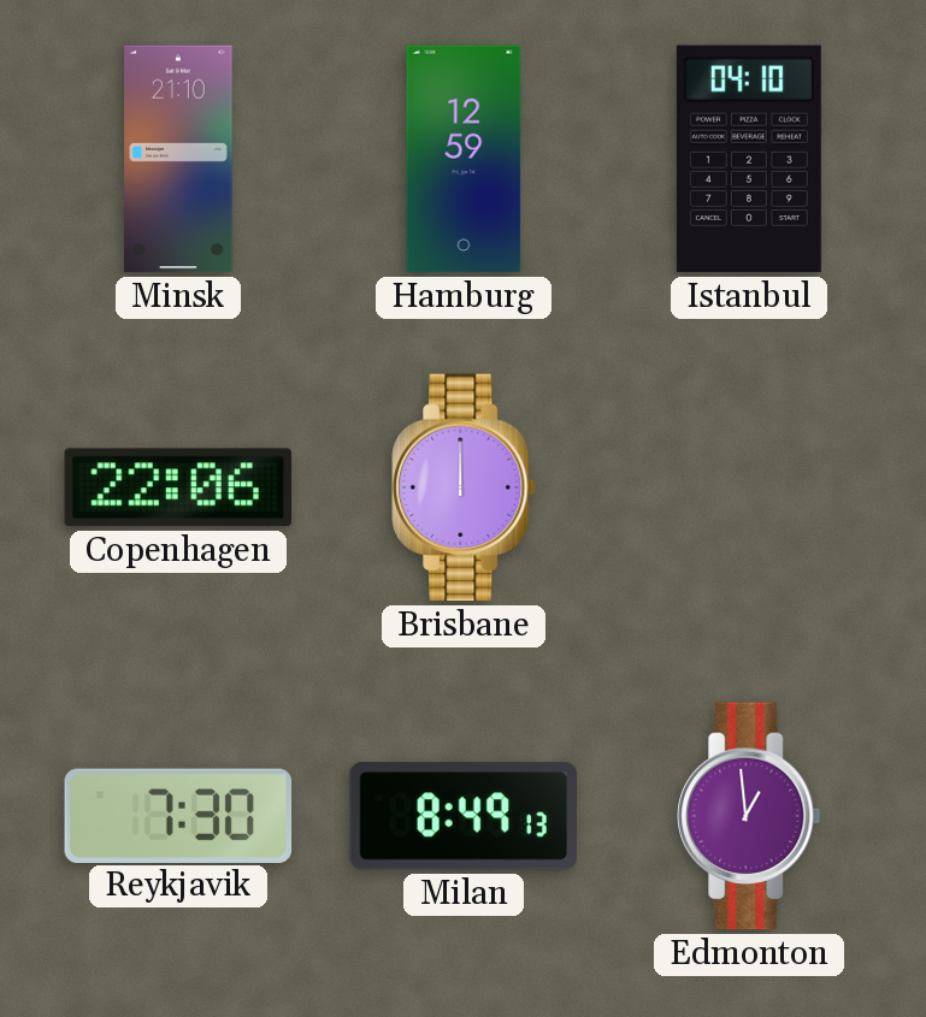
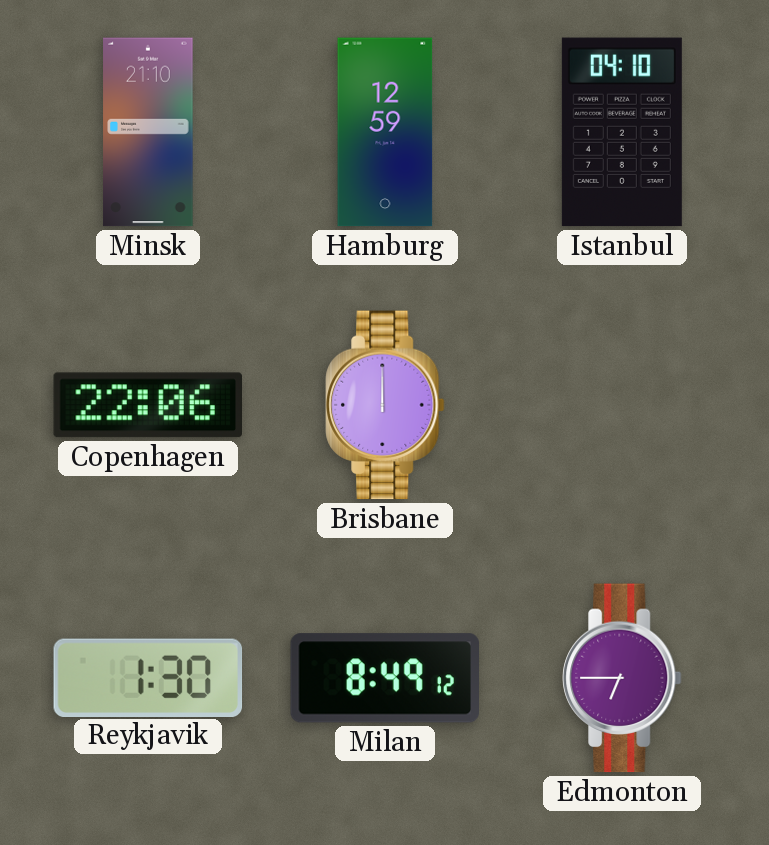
Reykjavik: 7:30 -> 1:30 (148, 677)
Milan: 8:49:13 -> 8:49:12 (384, 678)
Edmonton: 12:59 -> 6:45 (622, 678)
